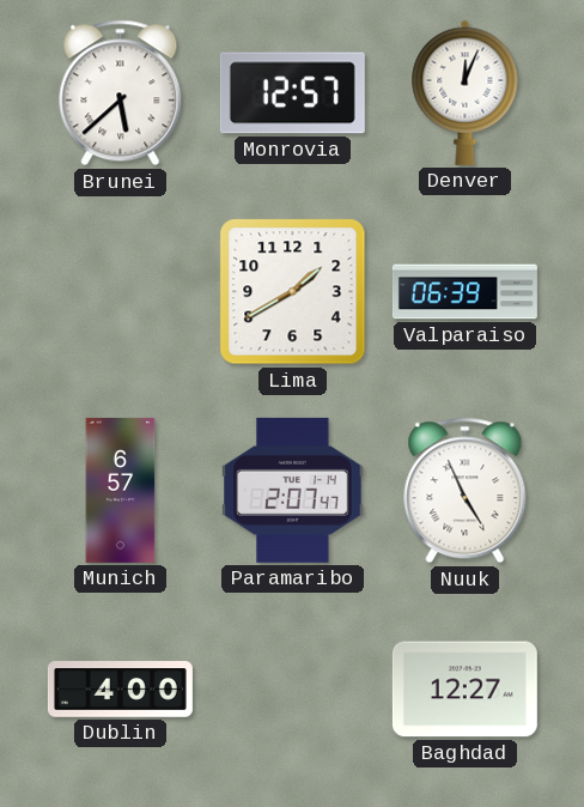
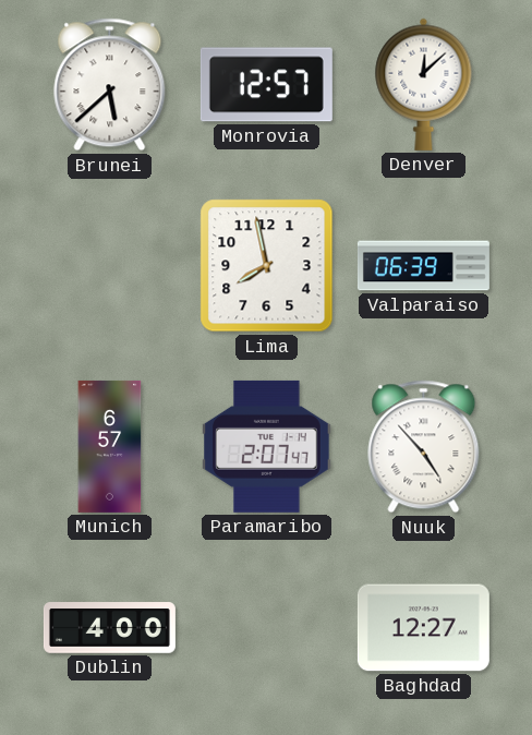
Denver: 12:04 -> 12:08 (424, 84)
Lima: 1:40 -> 7:58 (267, 266)
Nuuk: 4:56 -> 4:53 (424, 447)
